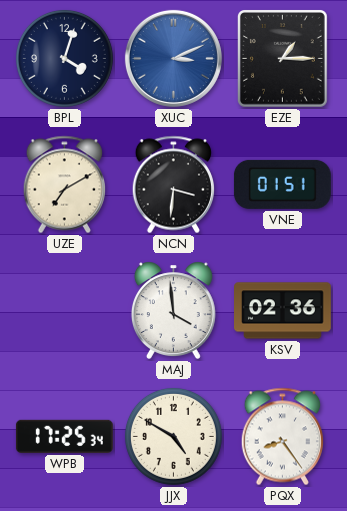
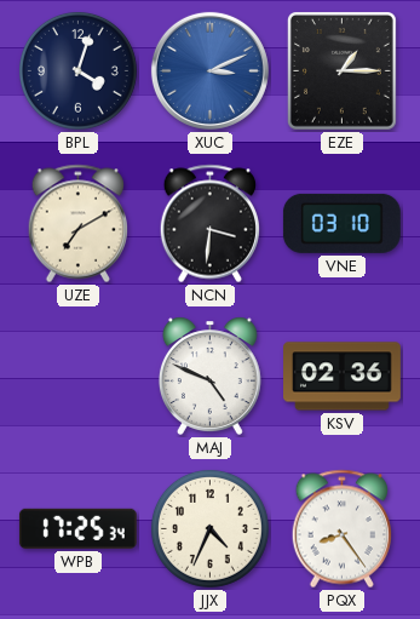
VNE: 01:51 -> 03:10 (341, 223)
MAJ: 3:59 -> 4:49 (209, 376)
JJX: 4:50 -> 4:34 (209, 528)
